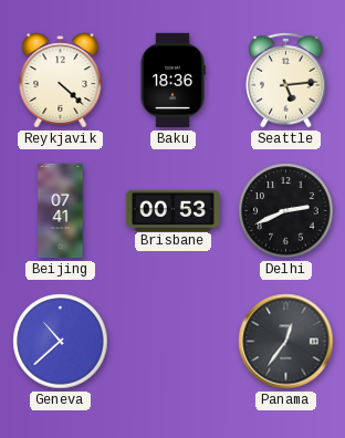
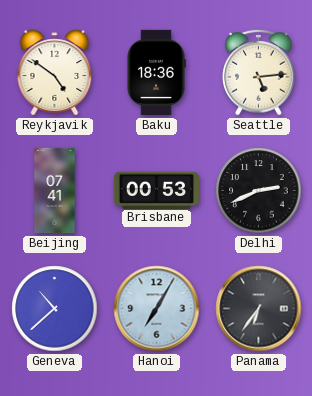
Reykjavik: 4:22 -> 4:51 (55, 73)
Hanoi: none -> 7:05 (157, 309)
Panama: 12:36 -> 6:36 (259, 309)
